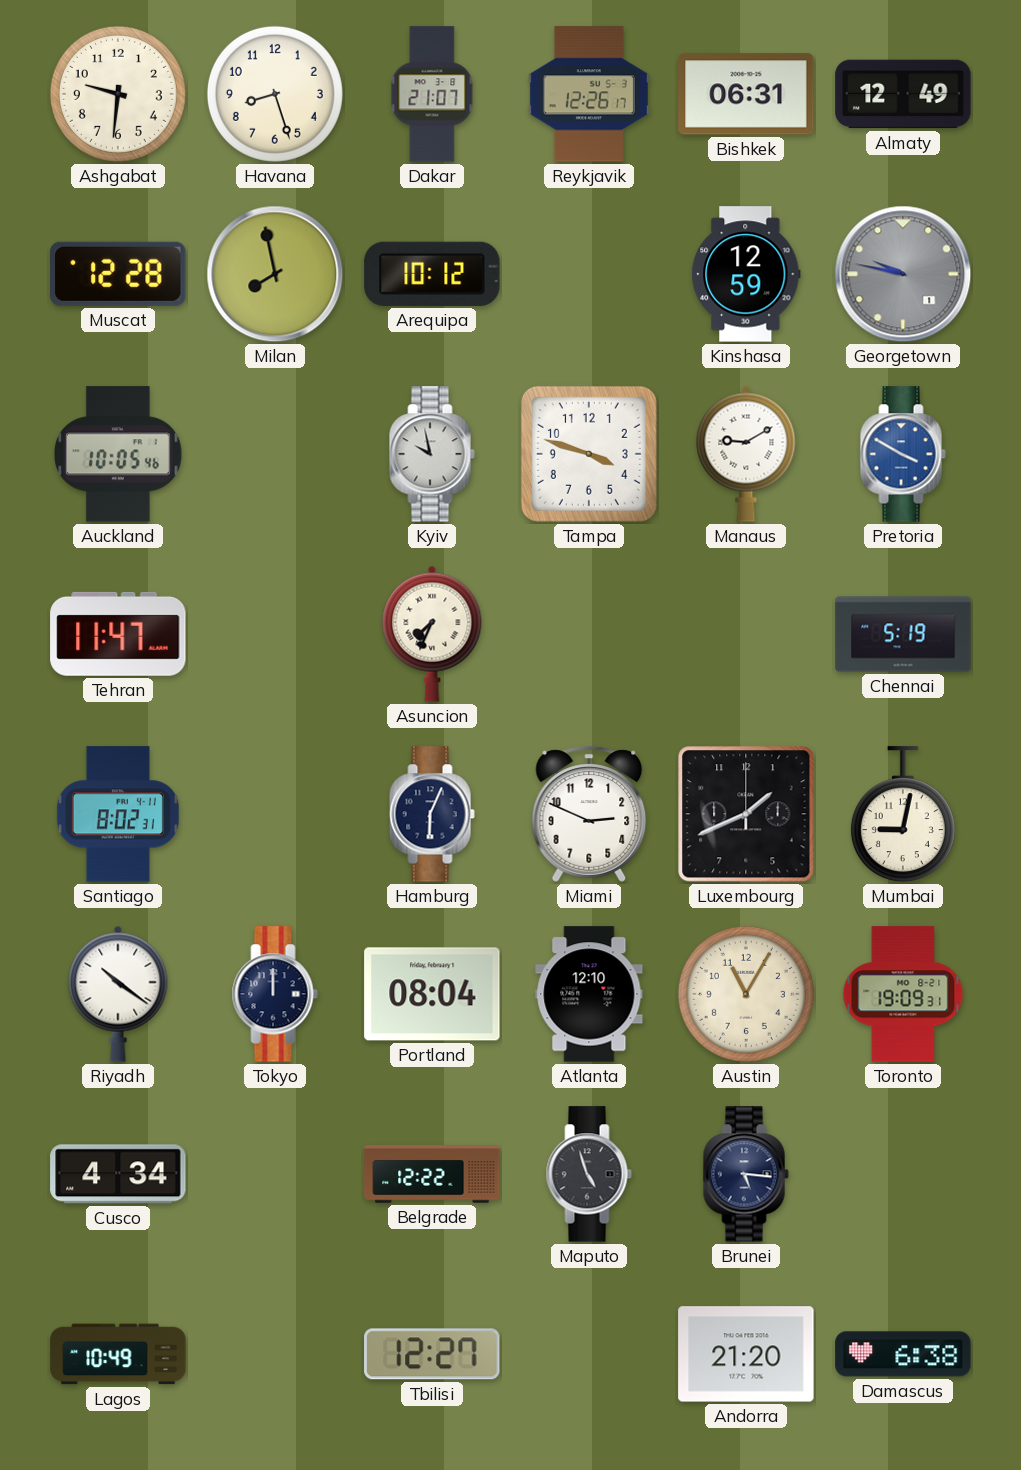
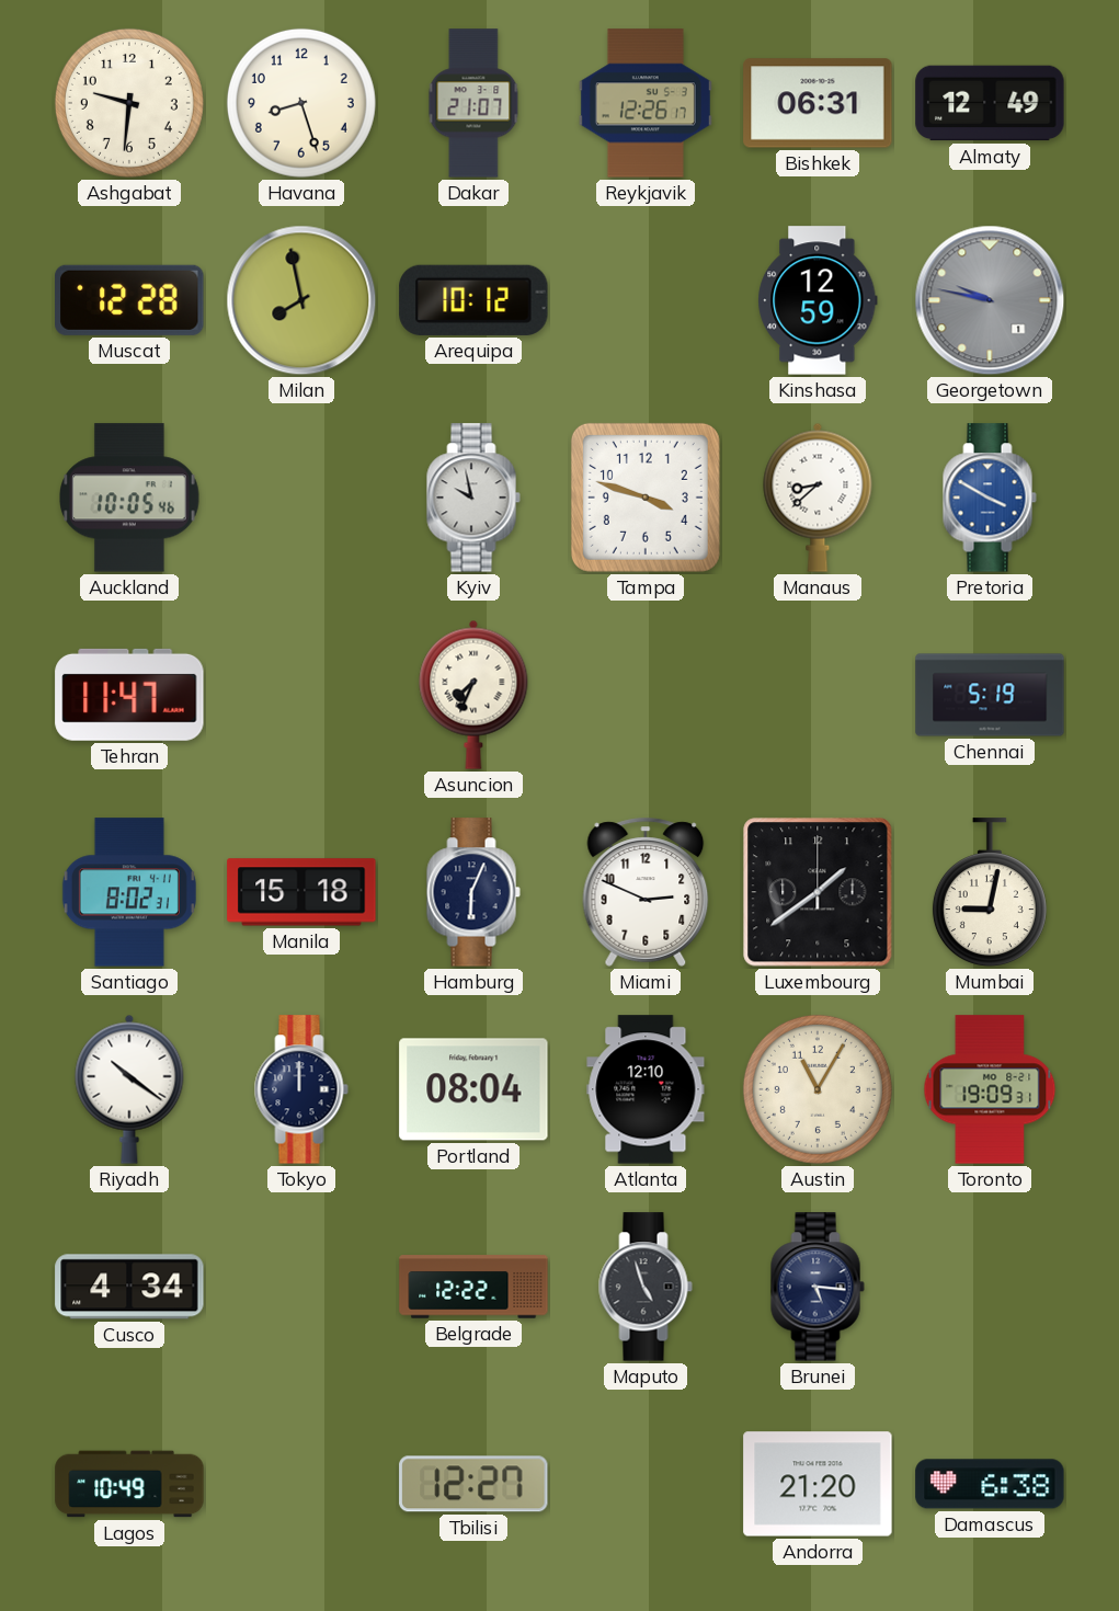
Manaus: 9:10 -> 8:38 (818, 498)
Manila: none -> 15:18 (301, 892)
Luxembourg: 1:41 -> 1:39 (818, 892)
